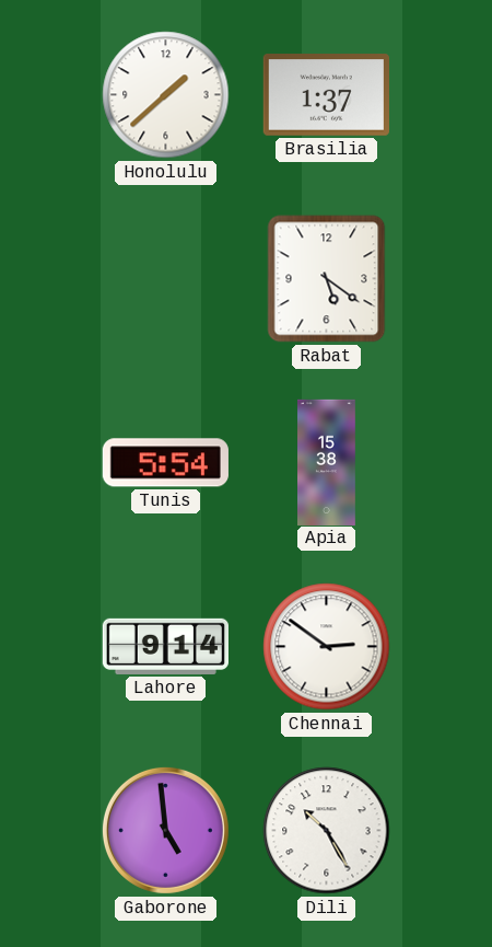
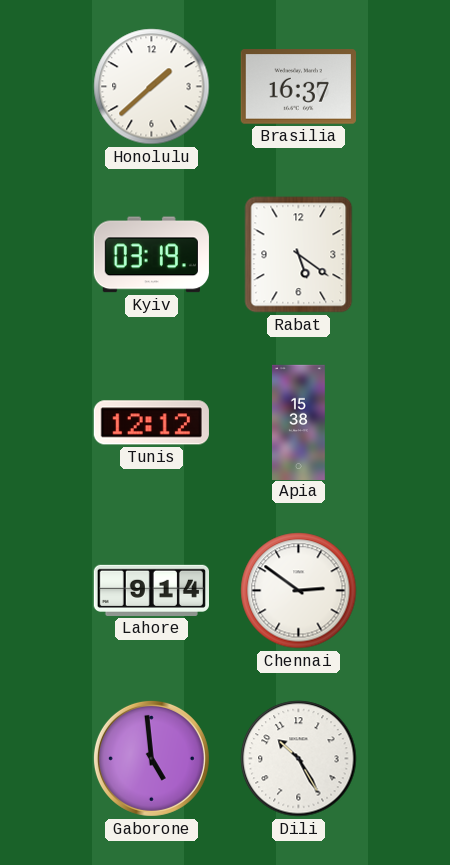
Brasilia: 1:37 -> 16:37 (298, 87)
Kyiv: none -> 03:19 (151, 255)
Tunis: 5:54 -> 12:12 (151, 423)
